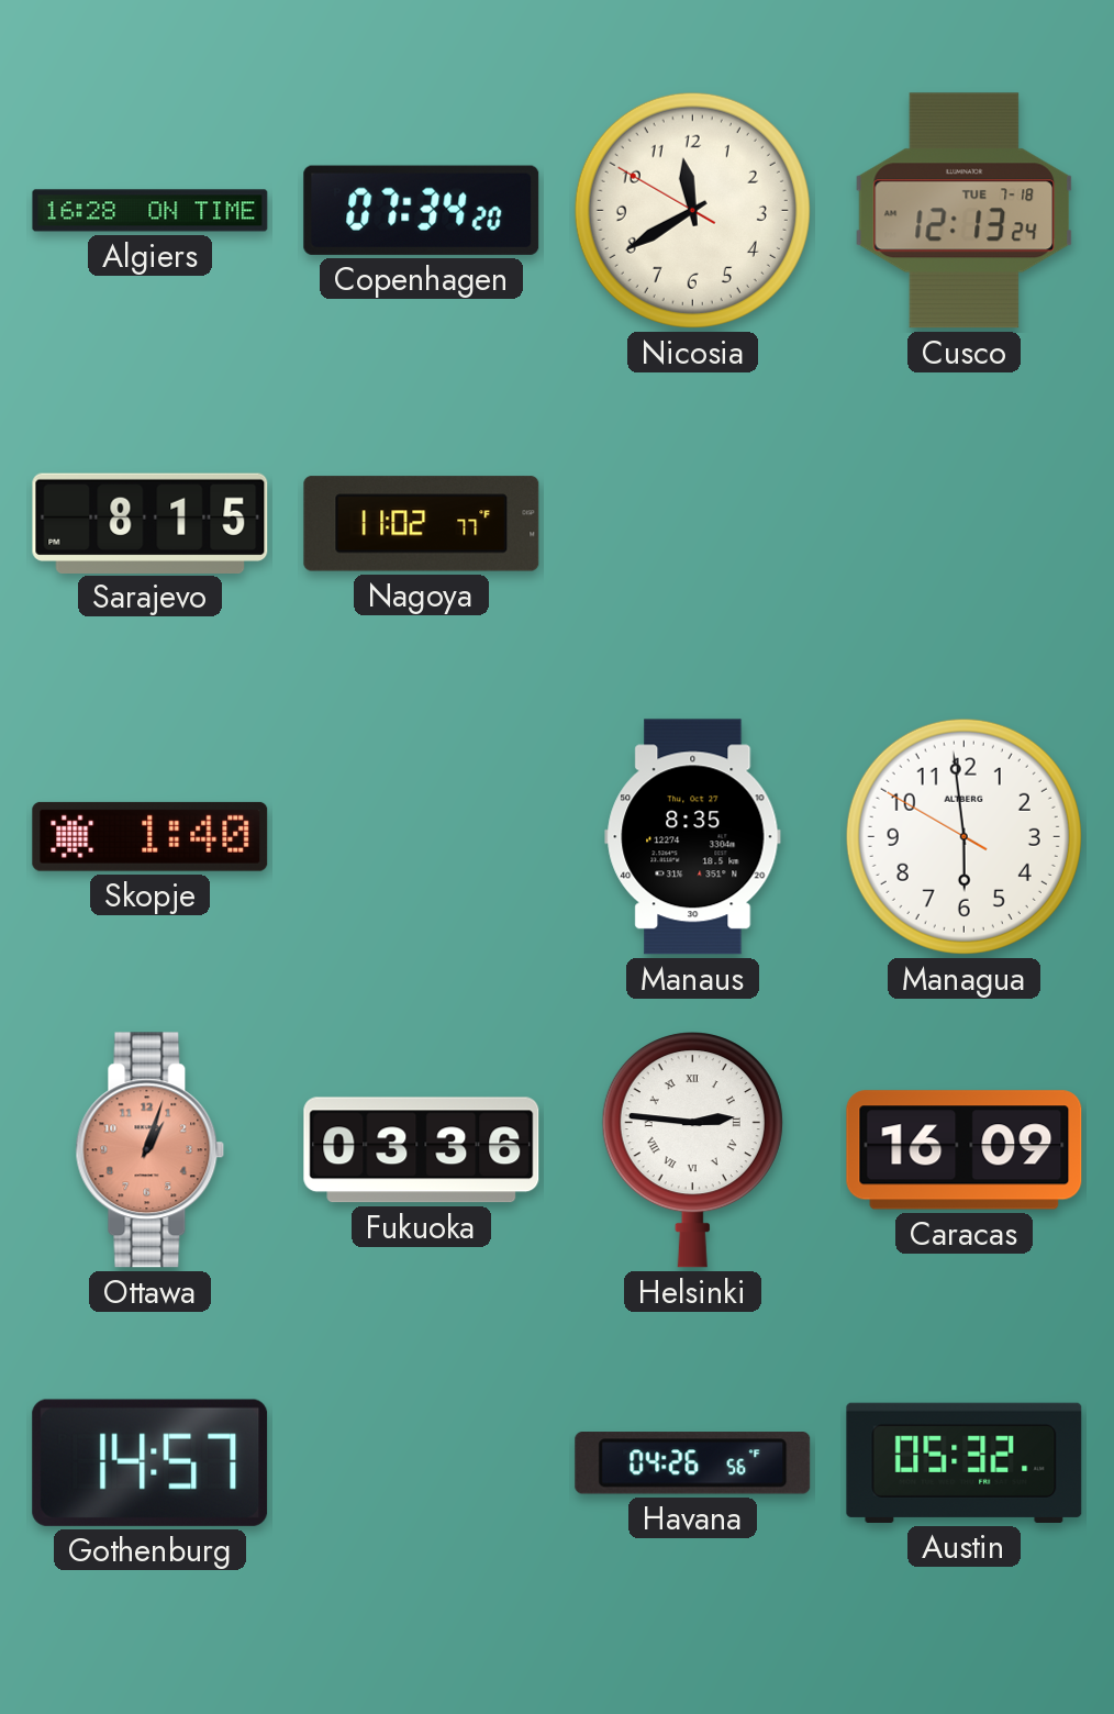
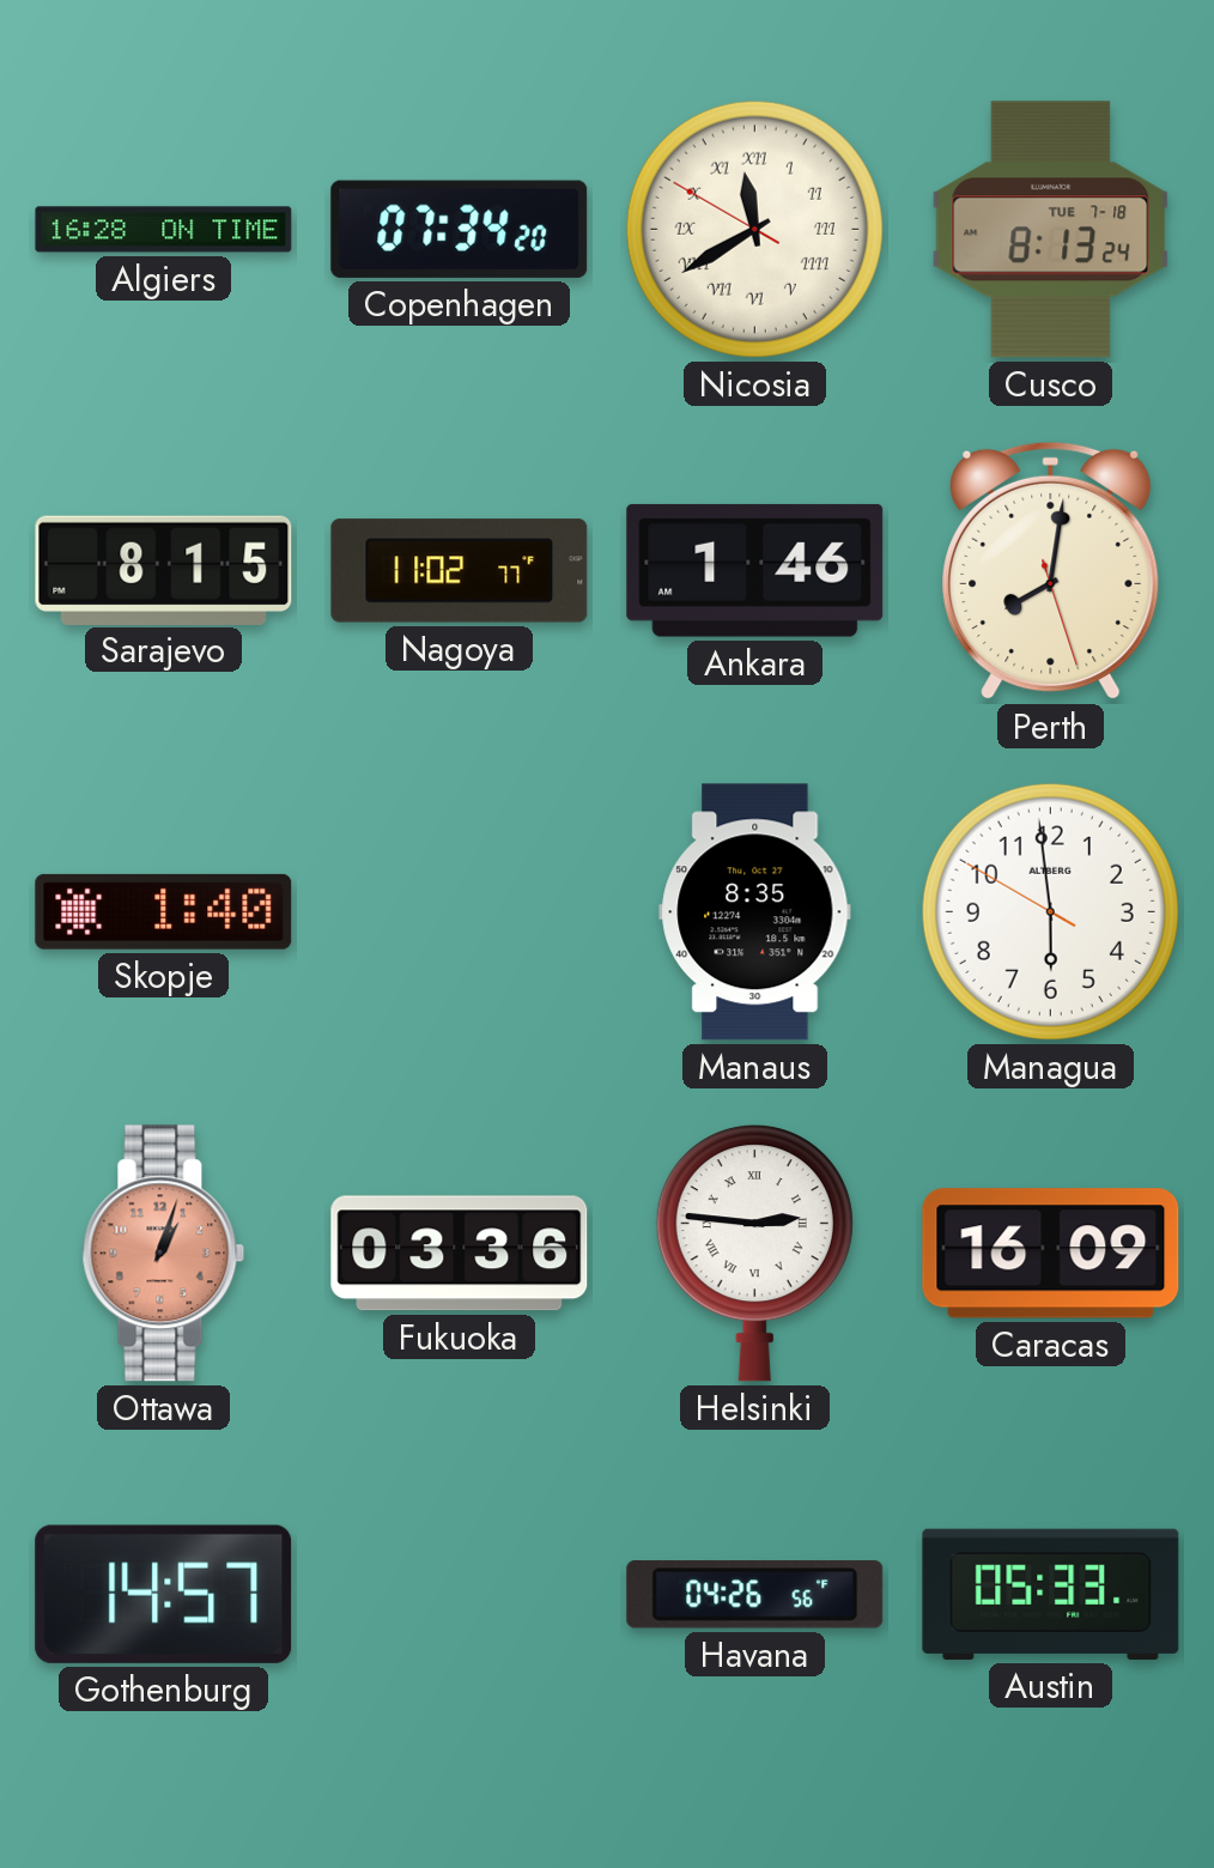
Nicosia numerals: Arabic -> Roman (754, 229)
Cusco: 12:13 -> 8:13 (1051, 230)
Ankara: none -> 1:46 (755, 570)
Perth: none -> 8:01 (1051, 571)
Austin: 05:32 -> 05:33 (1051, 1594)
